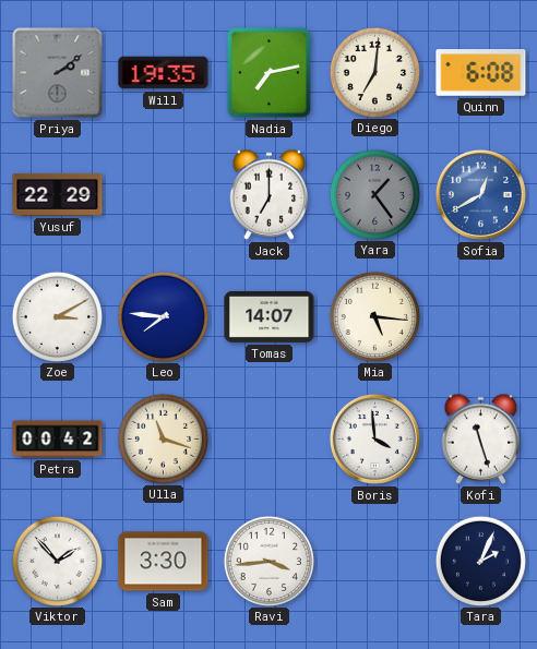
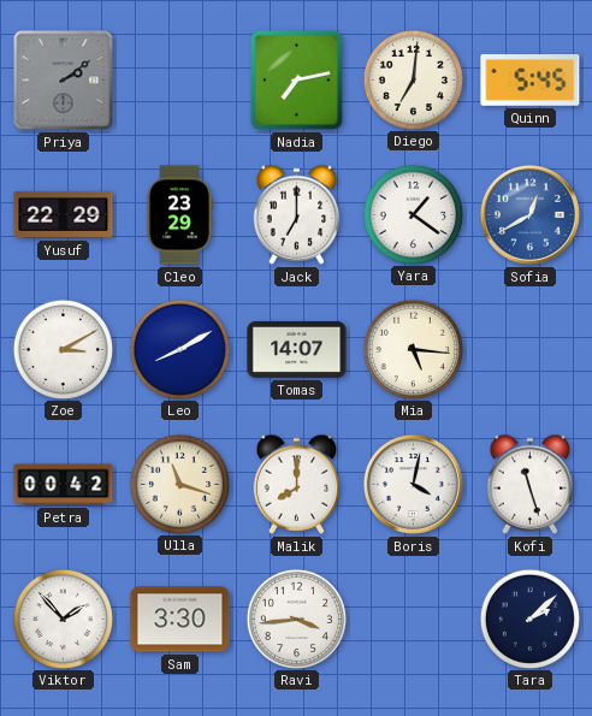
Will: 19:35 -> none (164, 73)
Quinn: 6:08 -> 5:45 (531, 81)
Cleo: none -> 23:29 (179, 215)
Yara: 1:24 -> 1:21 (413, 214)
Yara dial: grey -> white (413, 214)
Leo: 7:46 -> 8:10 (179, 349)
Malik: none -> 8:00 (297, 484)
Boris: 3:59 -> 4:02 (413, 484)
Tara: 2:04 -> 2:08 (529, 619)
